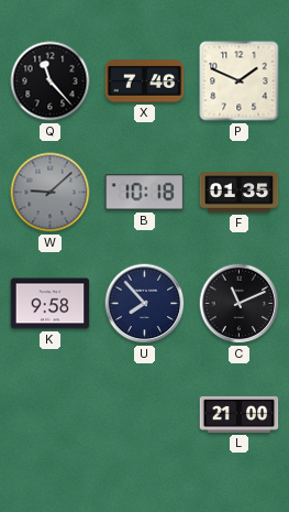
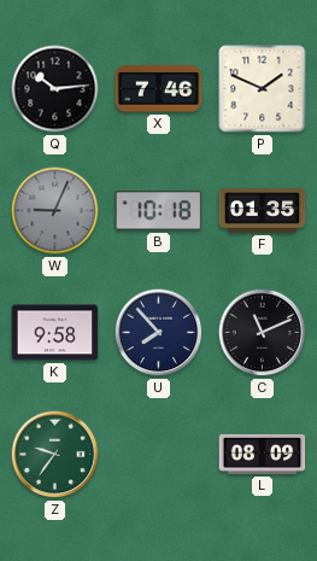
Q: 11:23 -> 10:14 (55, 89)
W: 9:08 -> 9:04 (55, 211)
Z: none -> 9:36 (55, 455)
L: 21:00 -> 08:09 (263, 454)
